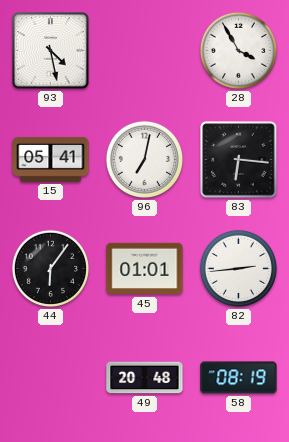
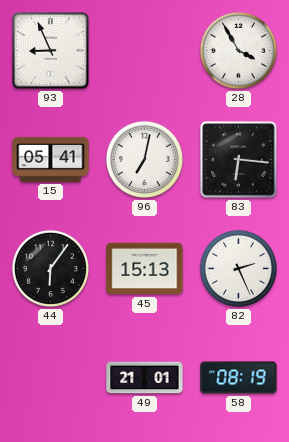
93: 4:28 -> 8:56 (51, 51)
45: 01:01 -> 15:13 (145, 269)
82: 2:44 -> 2:26 (238, 268)
49: 20:48 -> 21:01 (145, 378)
